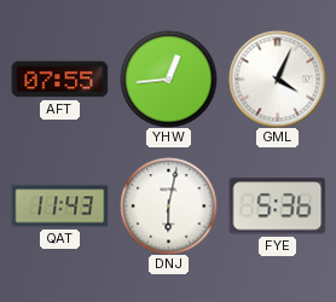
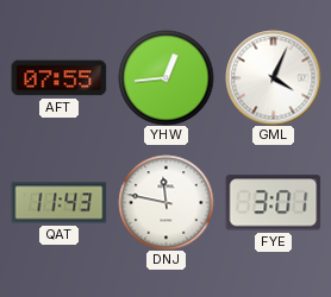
DNJ: 6:02 -> 11:47 (165, 202)
FYE: 5:36 -> 3:01 (273, 203)
